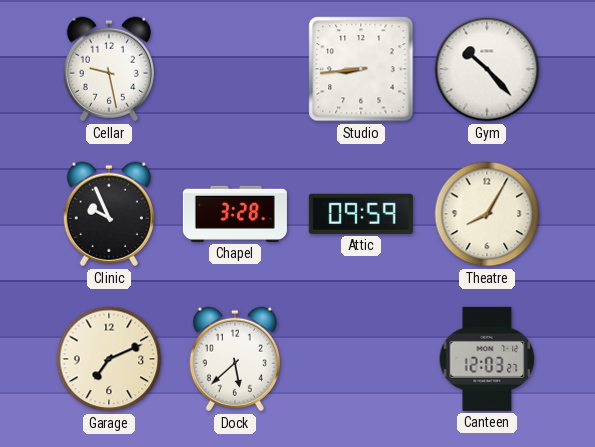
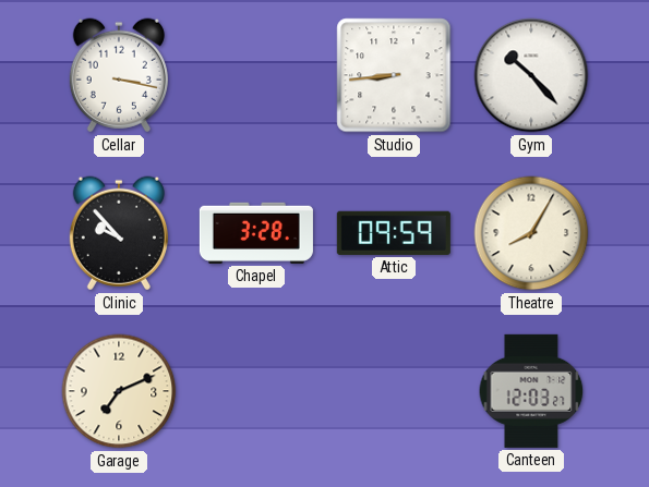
Cellar: 9:28 -> 3:17 (119, 75)
Clinic: 9:56 -> 9:53 (119, 233)
Dock: 5:38 -> none (235, 359)
